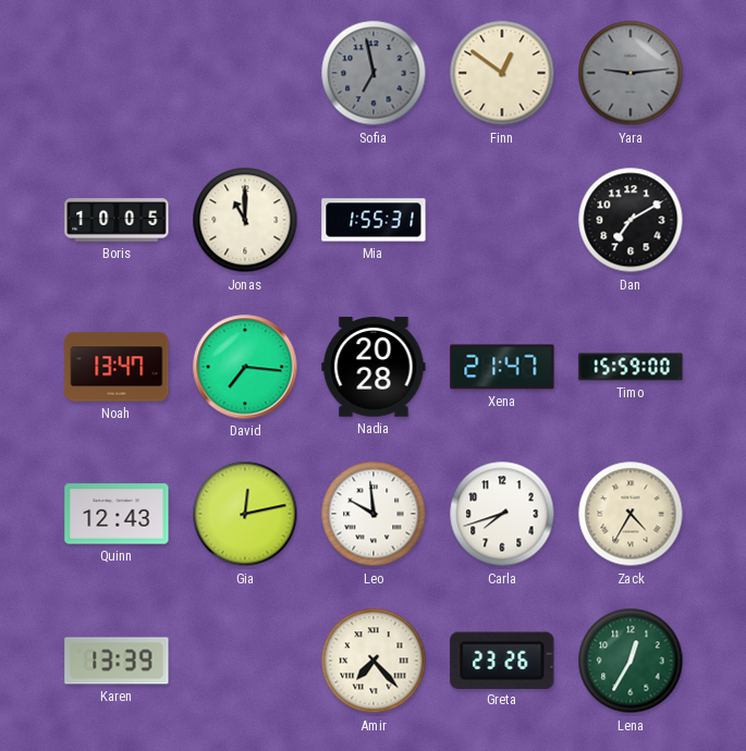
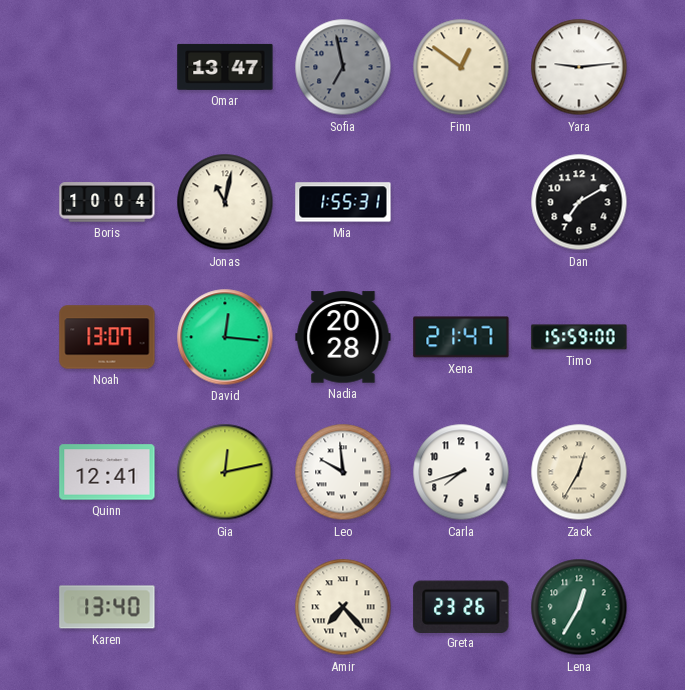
Omar: none -> 13:47 (225, 67)
Yara dial: grey -> white (579, 67)
Boris: 10:05 -> 10:04 (107, 202)
Jonas: 11:00 -> 11:02 (225, 202)
Noah: 13:47 -> 13:07 (107, 337)
David: 7:16 -> 12:16 (225, 337)
Quinn: 12:43 -> 12:41 (107, 472)
Zack: 4:35 -> 12:35 (579, 472)
Karen: 13:39 -> 13:40 (107, 607)
